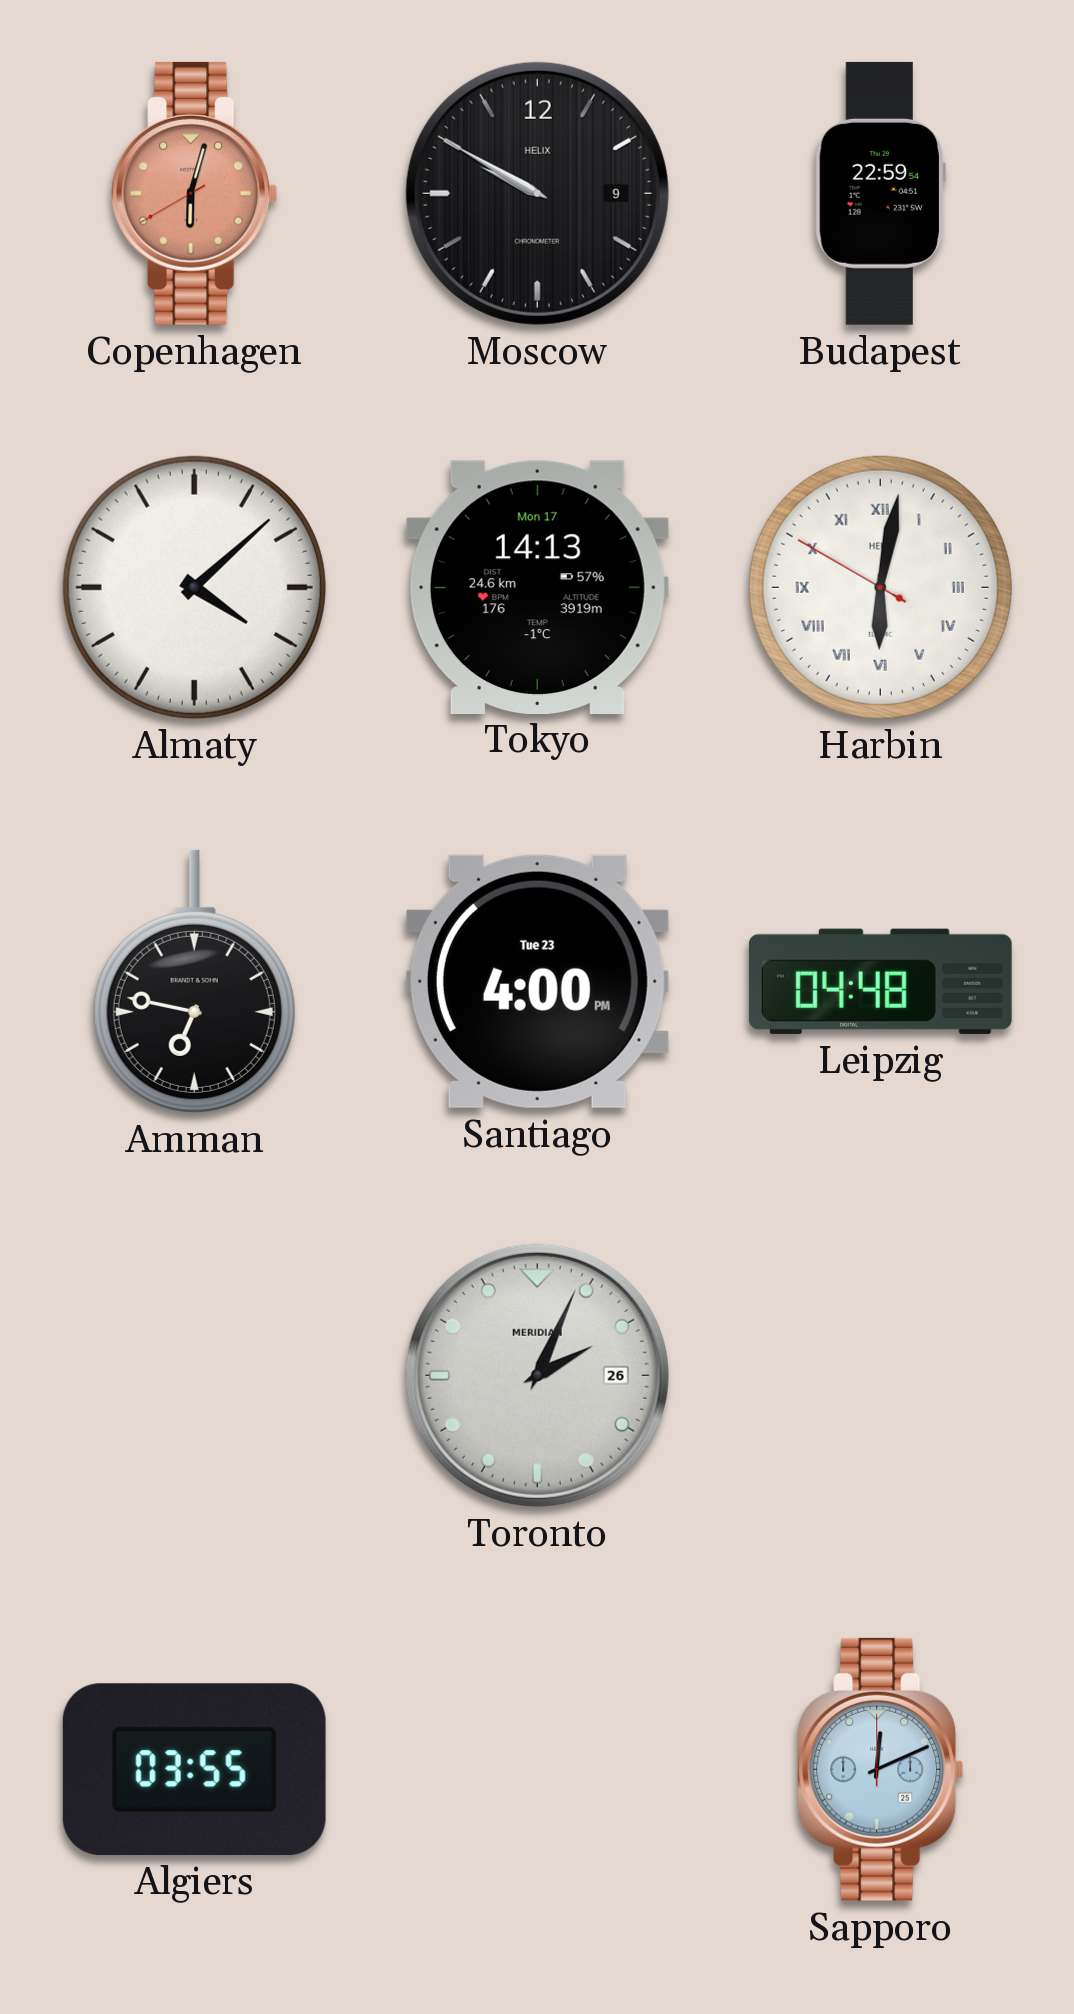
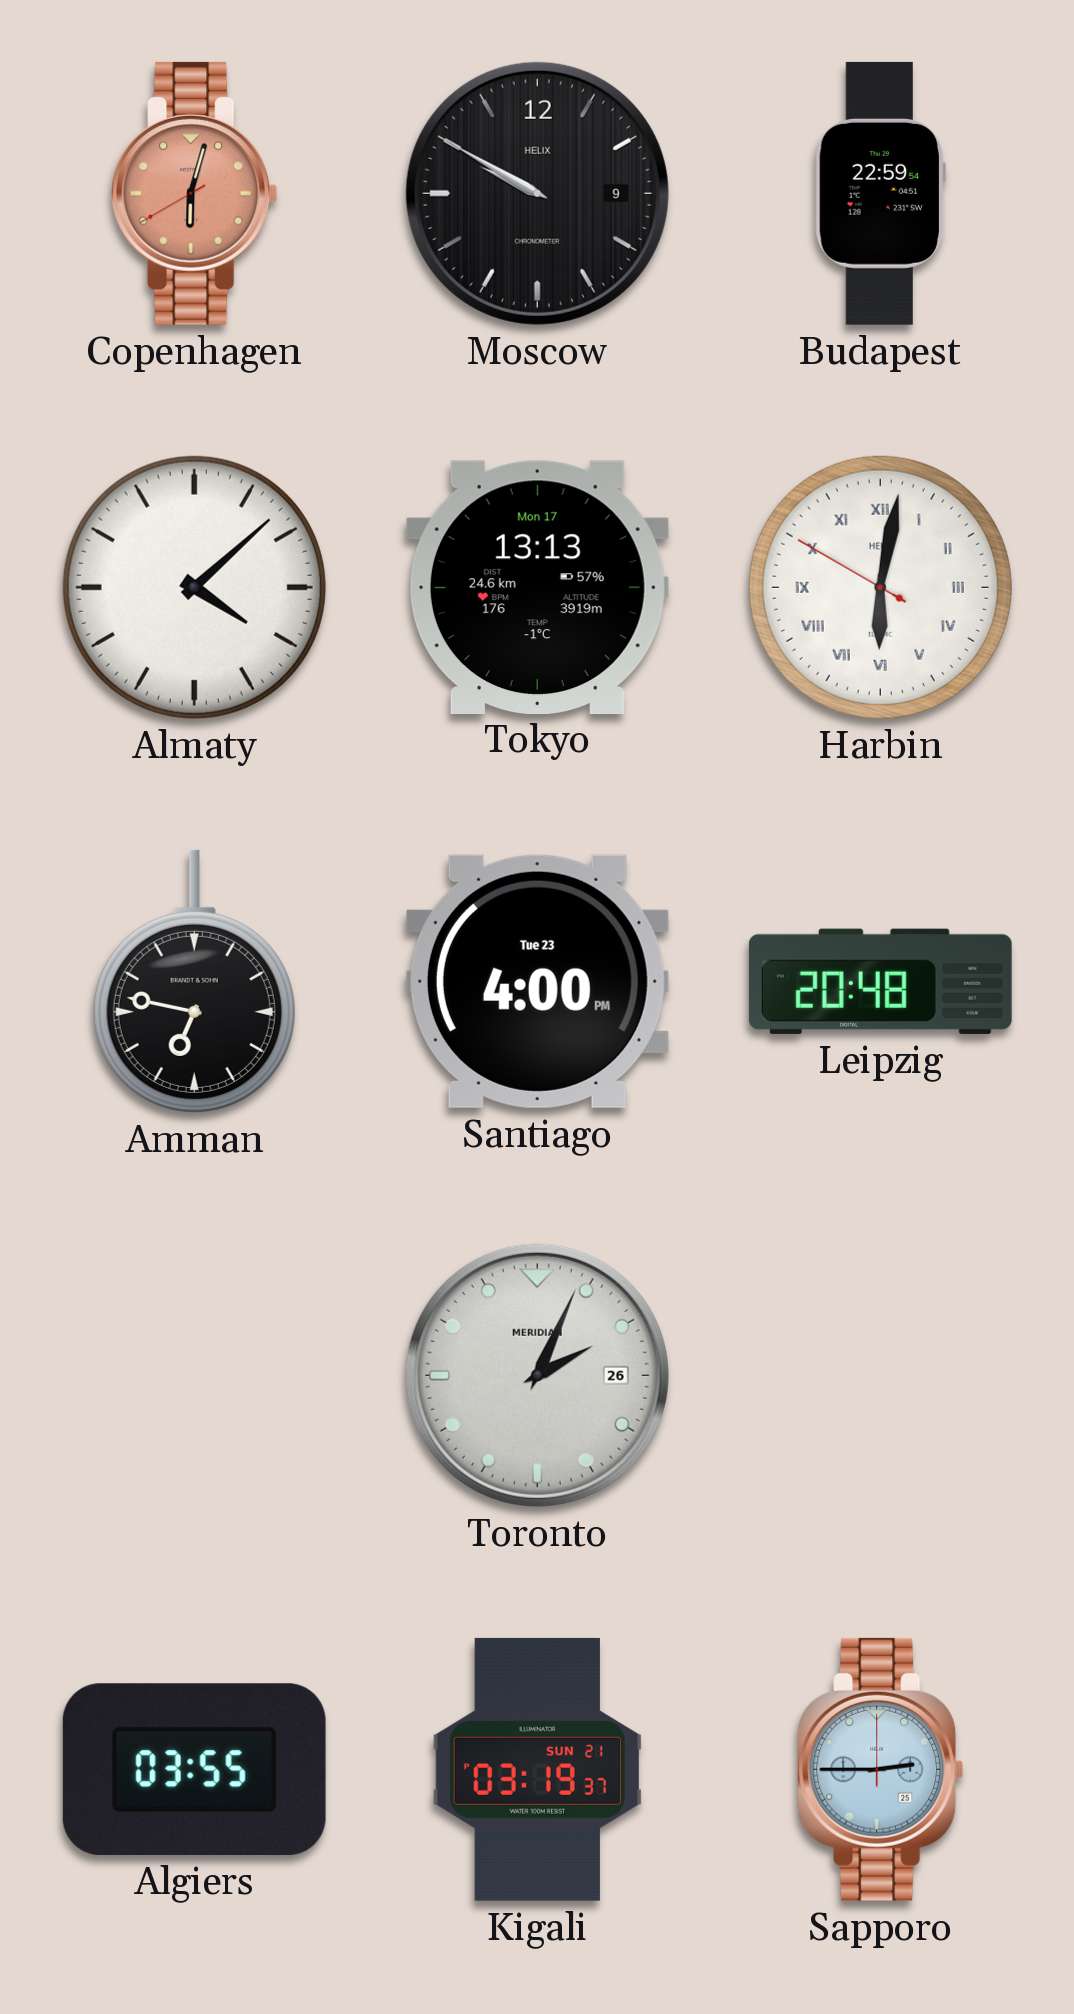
Tokyo: 14:13 -> 13:13 (537, 587)
Leipzig: 04:48 -> 20:48 (880, 981)
Kigali: none -> 03:19 (537, 1769)
Sapporo: 12:11 -> 2:45 (881, 1769)
